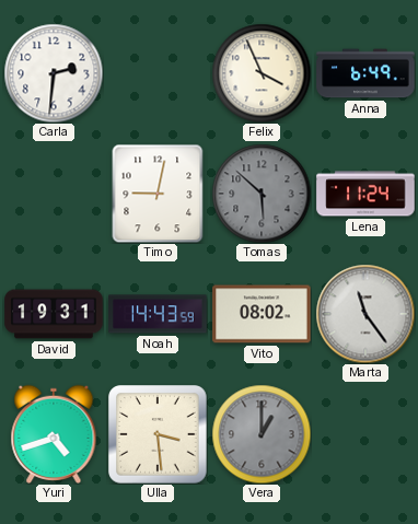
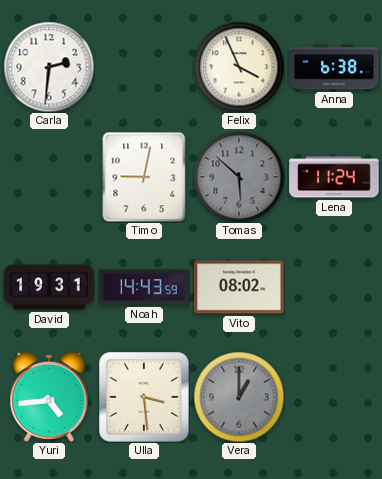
Anna: 6:49 -> 6:38 (334, 67)
Marta: 11:24 -> none (365, 314)
Yuri: 4:42 -> 4:44 (49, 397)
